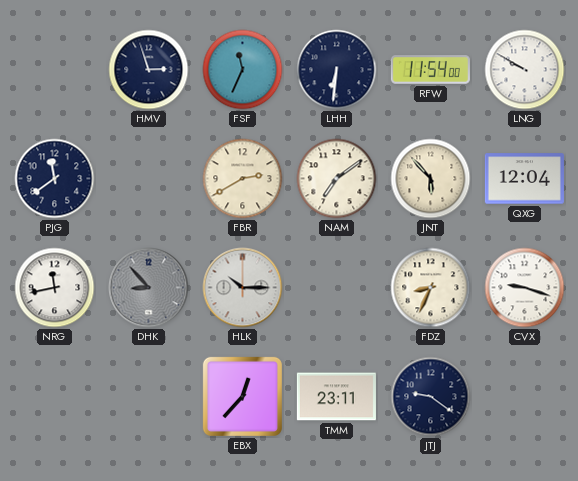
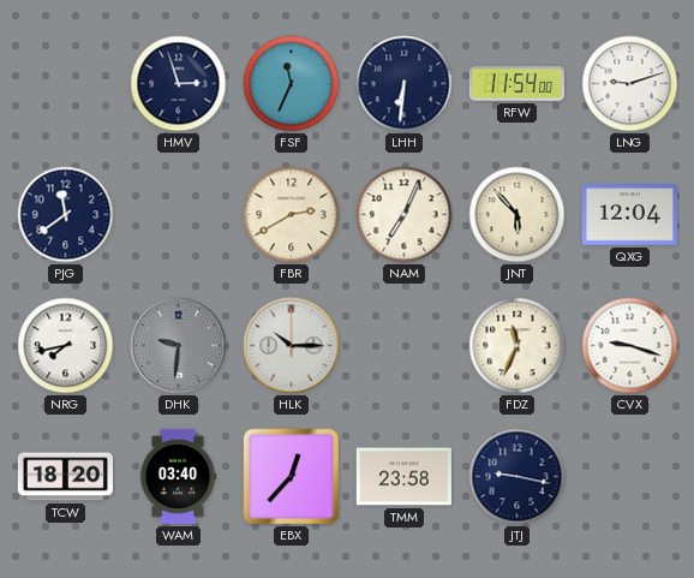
LNG: 9:50 -> 9:12 (630, 84)
NAM: 7:09 -> 7:04 (405, 215)
NRG: 11:43 -> 7:43 (66, 346)
DHK: 8:53 -> 9:31 (179, 346)
FDZ: 8:34 -> 11:34 (517, 346)
TCW: none -> 18:20 (65, 477)
WAM: none -> 03:40 (178, 476)
TMM: 23:11 -> 23:58 (403, 477)
JTJ: 9:21 -> 9:17 (517, 477)
